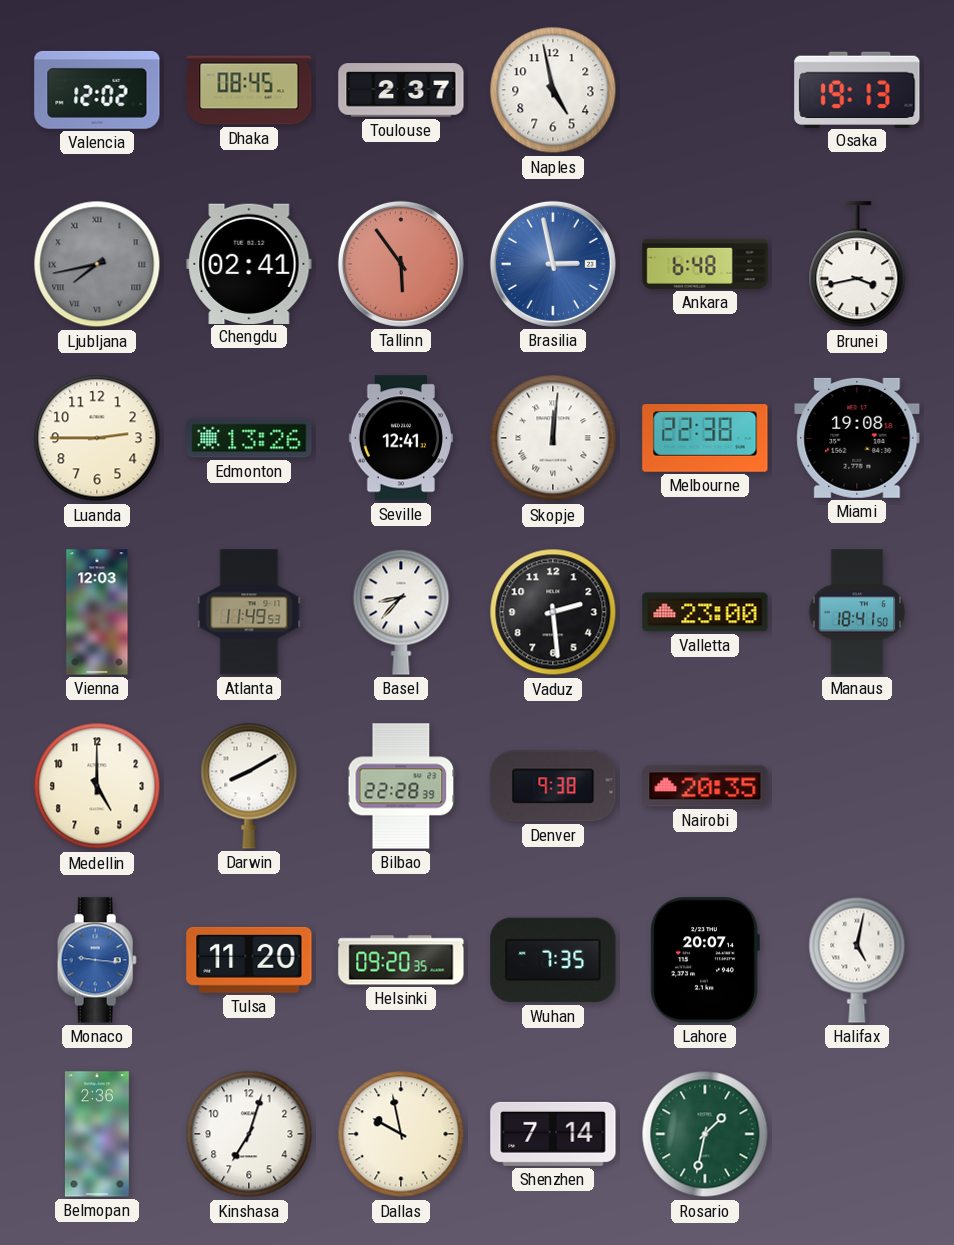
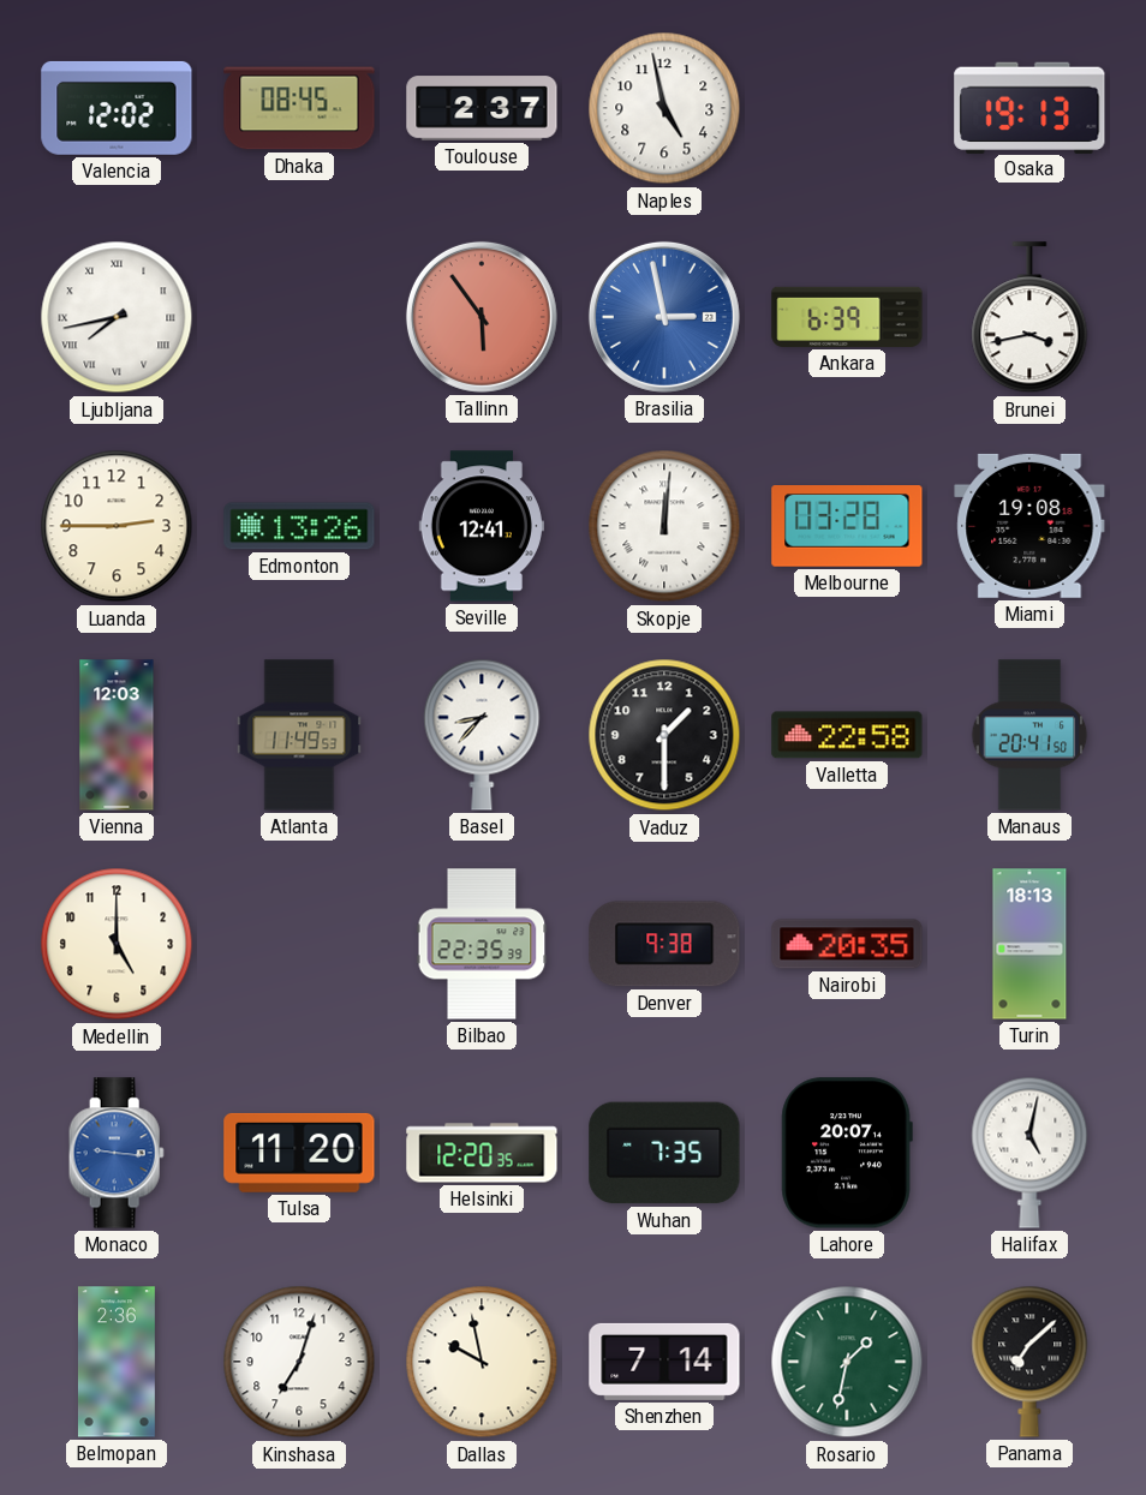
Ljubljana dial: grey -> white (117, 317)
Chengdu: 02:41 -> none (249, 263)
Ankara: 6:48 -> 6:39 (847, 317)
Melbourne: 22:38 -> 03:28 (847, 526)
Vaduz: 2:29 -> 1:30 (664, 735)
Valletta: 23:00 -> 22:58 (847, 735)
Manaus: 18:41 -> 20:41 (1029, 735)
Darwin: 8:10 -> none (249, 786)
Bilbao: 22:28 -> 22:35 (482, 944)
Turin: none -> 18:13 (1029, 944)
Helsinki: 09:20 -> 12:20 (482, 1153)
Panama: none -> 7:08 (1029, 1362)
